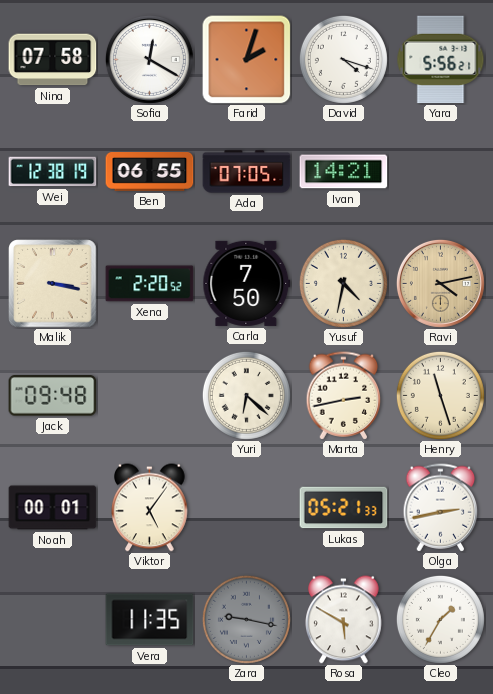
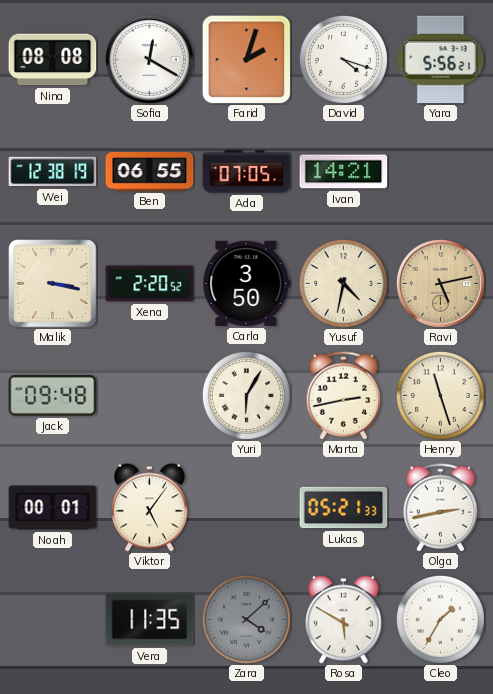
Nina: 07:58 -> 08:08 (53, 60)
Carla: 7:50 -> 3:50 (247, 283)
Ravi: 4:13 -> 5:13 (440, 283)
Yuri: 6:22 -> 6:05 (246, 395)
Zara: 9:17 -> 4:08 (246, 619)
